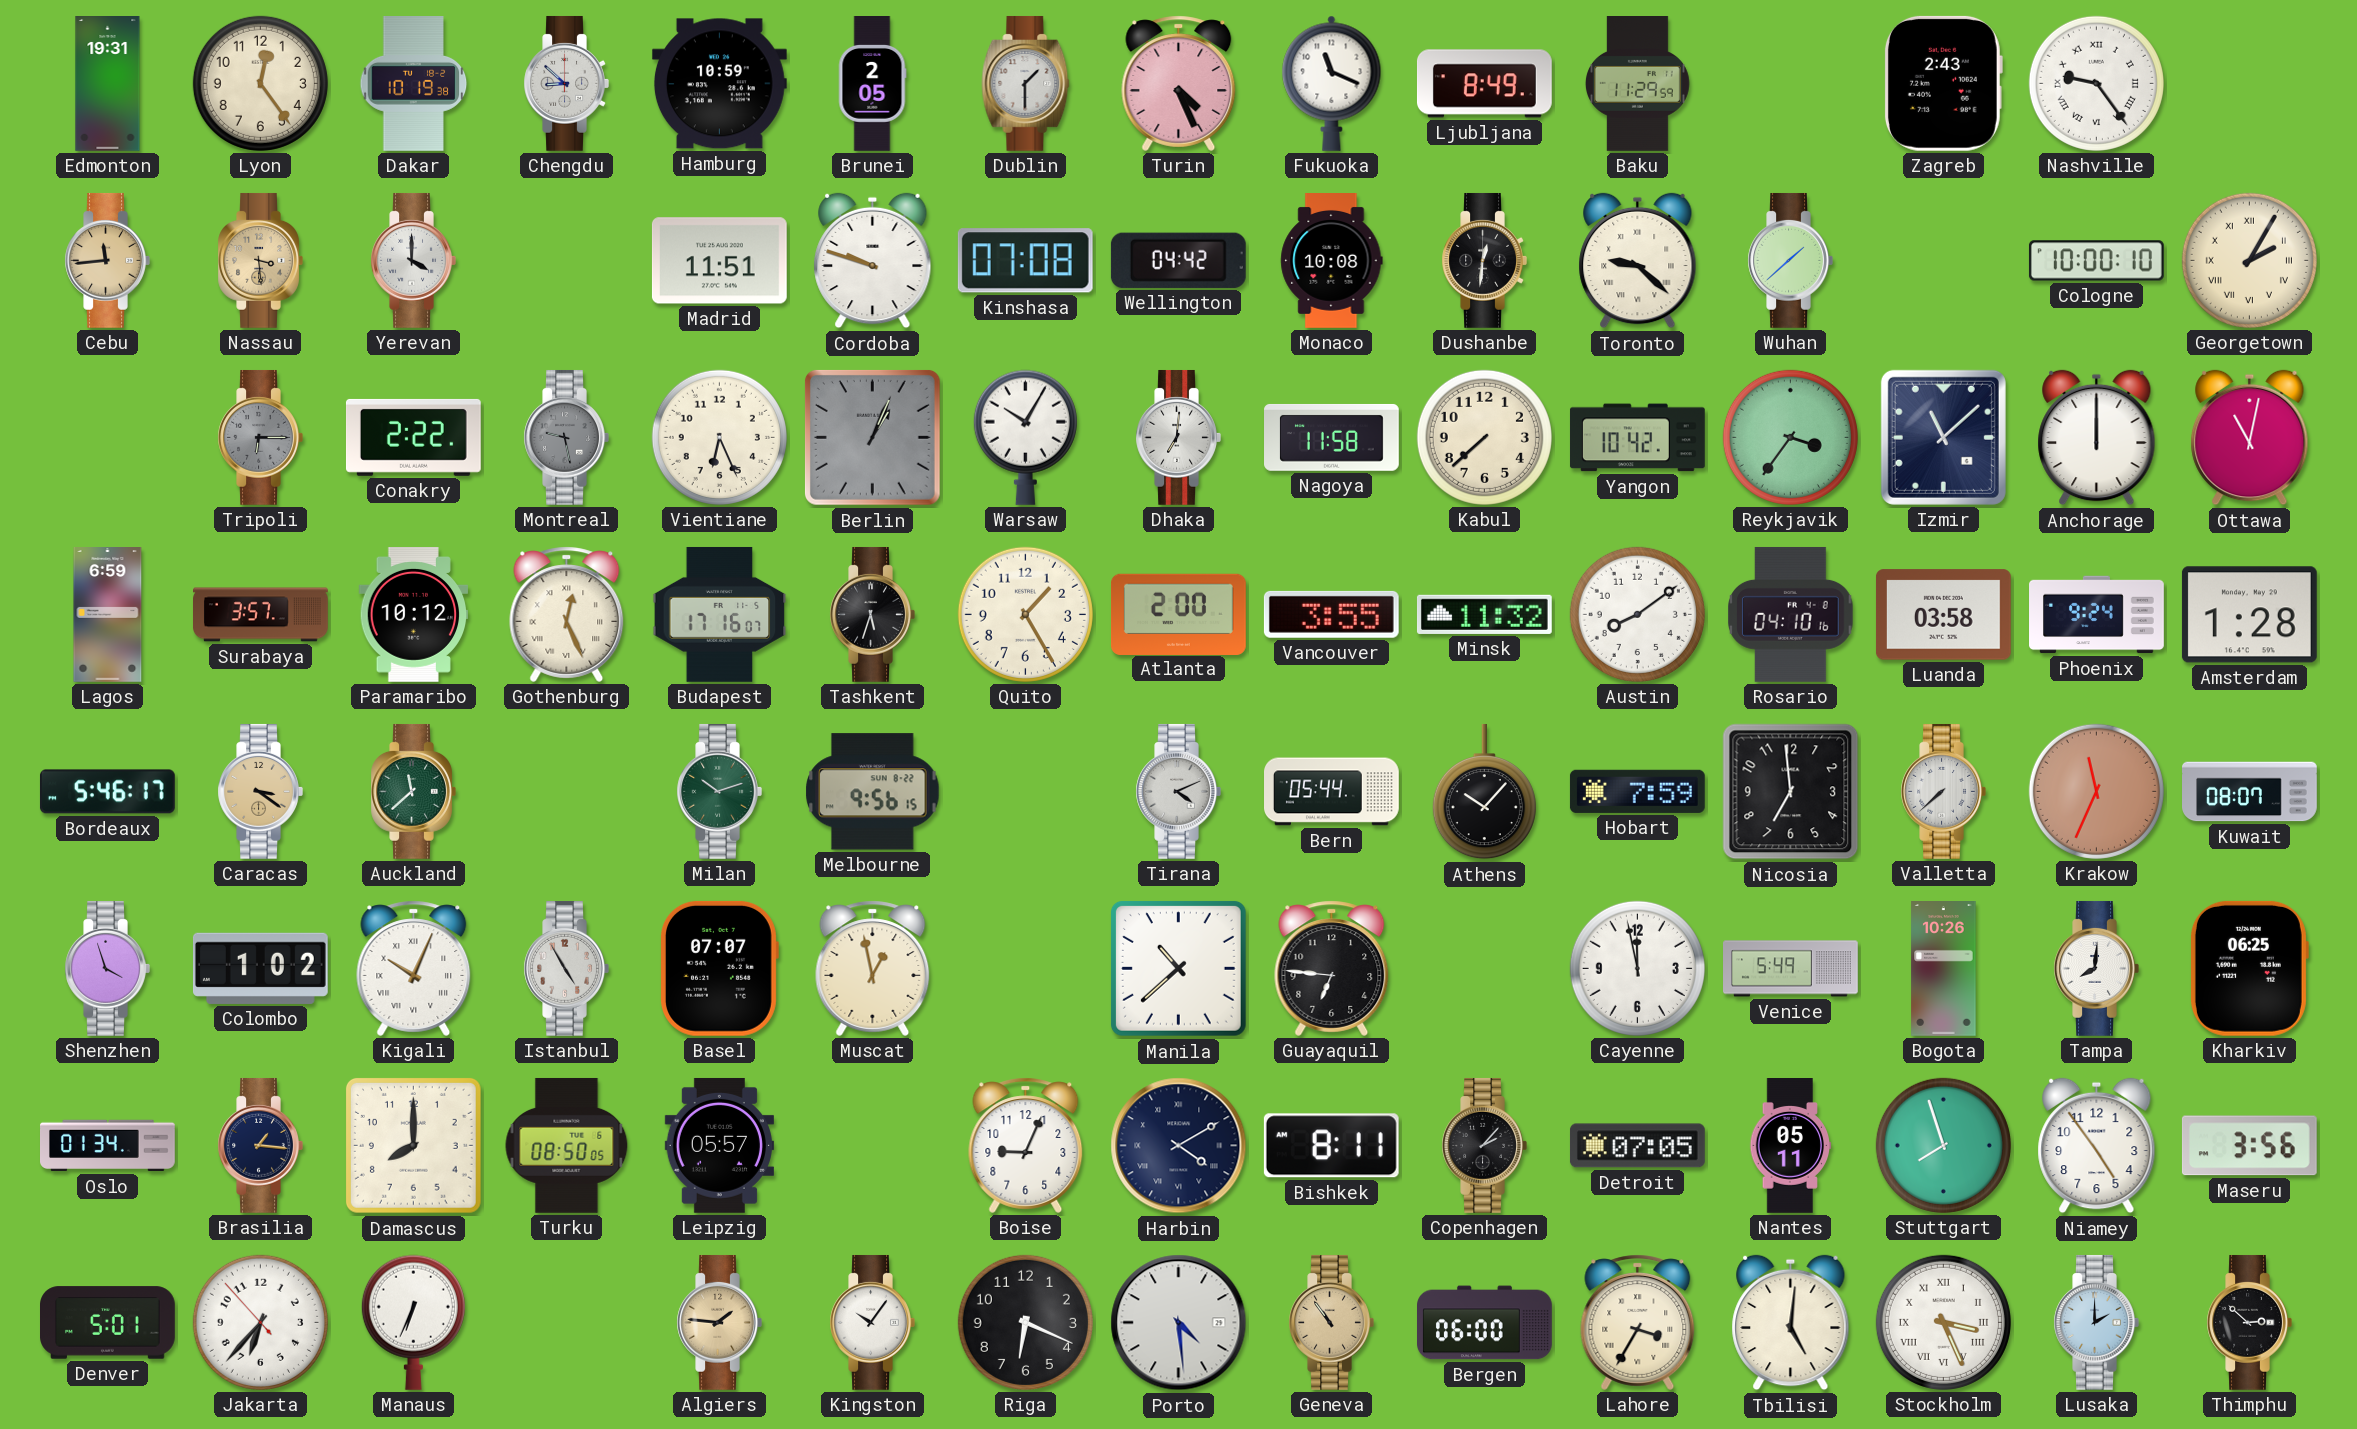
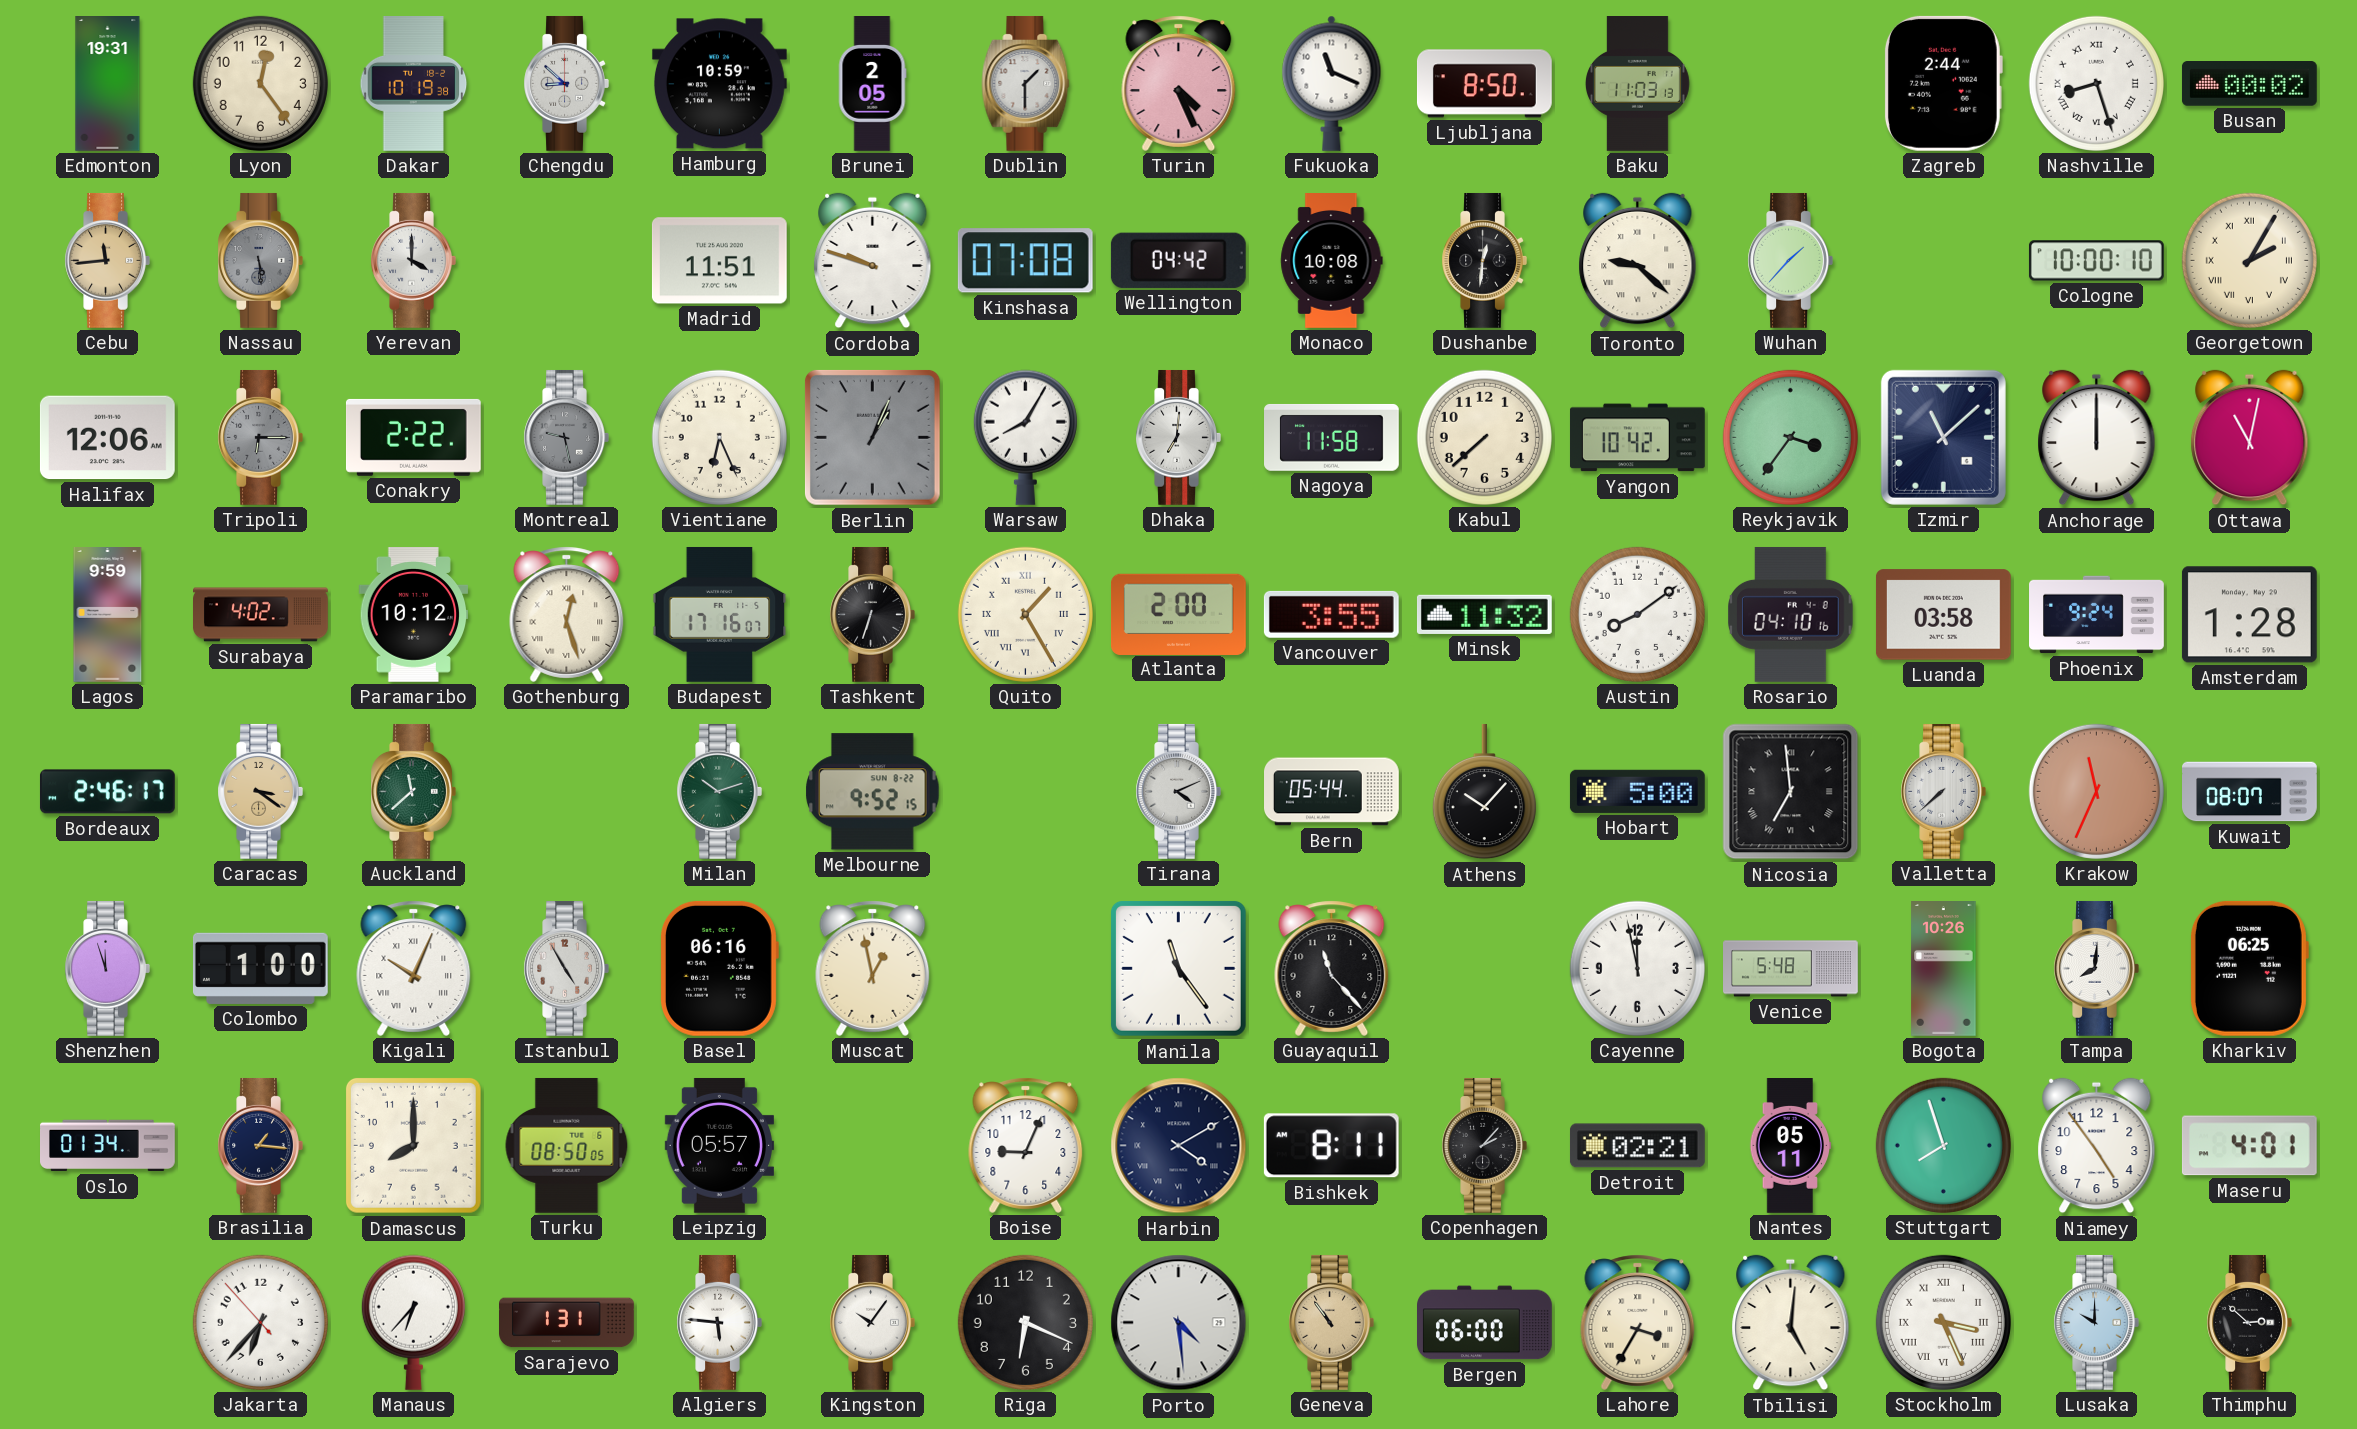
Ljubljana: 8:49 -> 8:50 (1484, 84)
Baku: 11:29 -> 11:03 (1637, 84)
Zagreb: 2:43 -> 2:44 (1943, 83)
Nashville: 9:24 -> 8:27 (2096, 83)
Busan: none -> 00:02 (2249, 84)
Nassau: 3:29 -> 5:29 (260, 260)
Nassau dial: champagne -> grey (260, 260)
Wuhan: 1:38 -> 1:37 (1790, 260)
Halifax: none -> 12:06 (107, 438)
Warsaw: 10:05 -> 8:05 (1025, 437)
Lagos: 6:59 -> 9:59 (108, 615)
Surabaya: 3:57 -> 4:02 (261, 615)
Gothenburg: 12:26 -> 12:27 (567, 614)
Tashkent: 5:33 -> 6:33 (872, 614)
Quito numerals: Arabic -> Roman (1025, 614)
Bordeaux: 5:46 -> 2:46 (107, 792)
Melbourne: 9:56 -> 9:52 (873, 792)
Hobart: 7:59 -> 5:00 (1637, 791)
Nicosia numerals: Arabic -> Roman (1791, 792)
Shenzhen: 3:57 -> 11:57 (107, 968)
Colombo: 1:02 -> 1:00 (260, 968)
Basel: 07:07 -> 06:16 (719, 968)
Manila: 10:38 -> 11:24 (1178, 968)
Guayaquil: 6:46 -> 11:23 (1332, 968)
Venice: 5:49 -> 5:48 (1791, 969)
Detroit: 07:05 -> 02:21 (1637, 1146)
Maseru: 3:56 -> 4:01 (2249, 1146)
Denver: 5:01 -> none (108, 1323)
Manaus: 6:34 -> 6:37 (413, 1322)
Sarajevo: none -> 1:31 (567, 1323)
Algiers: 1:46 -> 5:46 (719, 1322)
Algiers dial: champagne -> white (719, 1322)
Lusaka: 2:00 -> 10:00 (2096, 1322)
